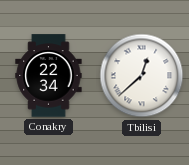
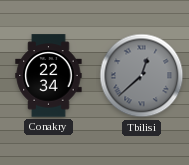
Tbilisi dial: white -> grey (142, 76)
